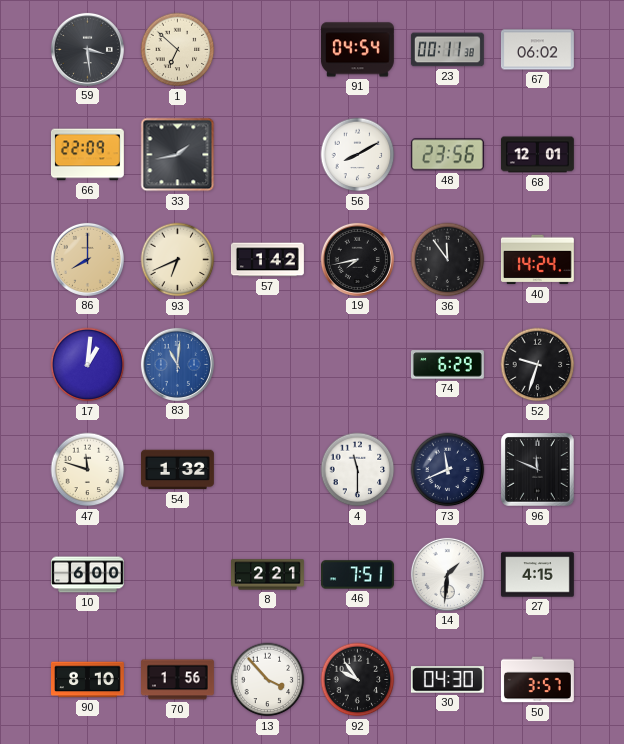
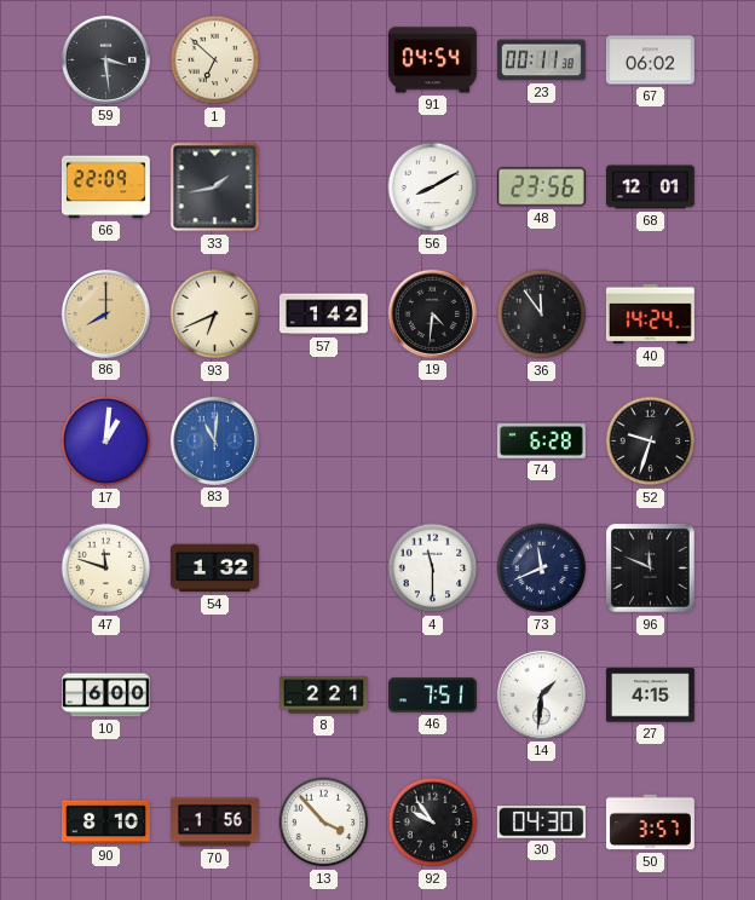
19: 7:43 -> 4:31 (432, 313)
74: 6:29 -> 6:28 (541, 442)
